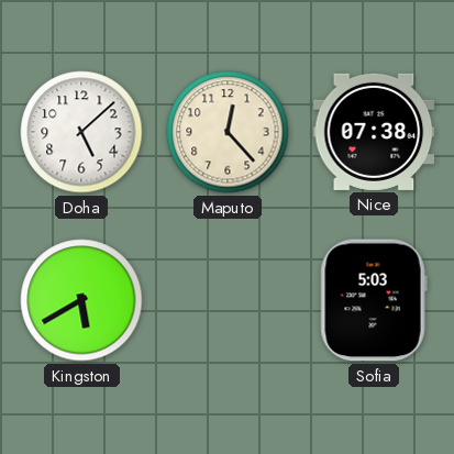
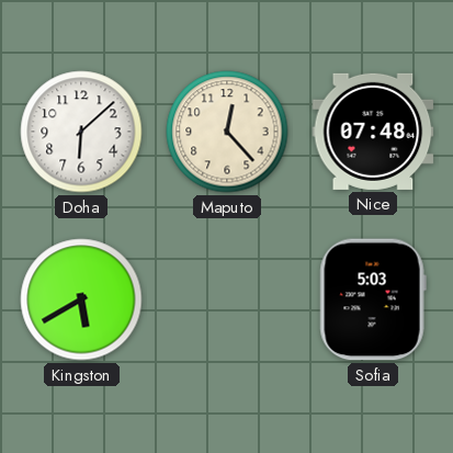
Doha: 5:08 -> 6:08 (81, 132)
Nice: 07:38 -> 07:48 (373, 132)
